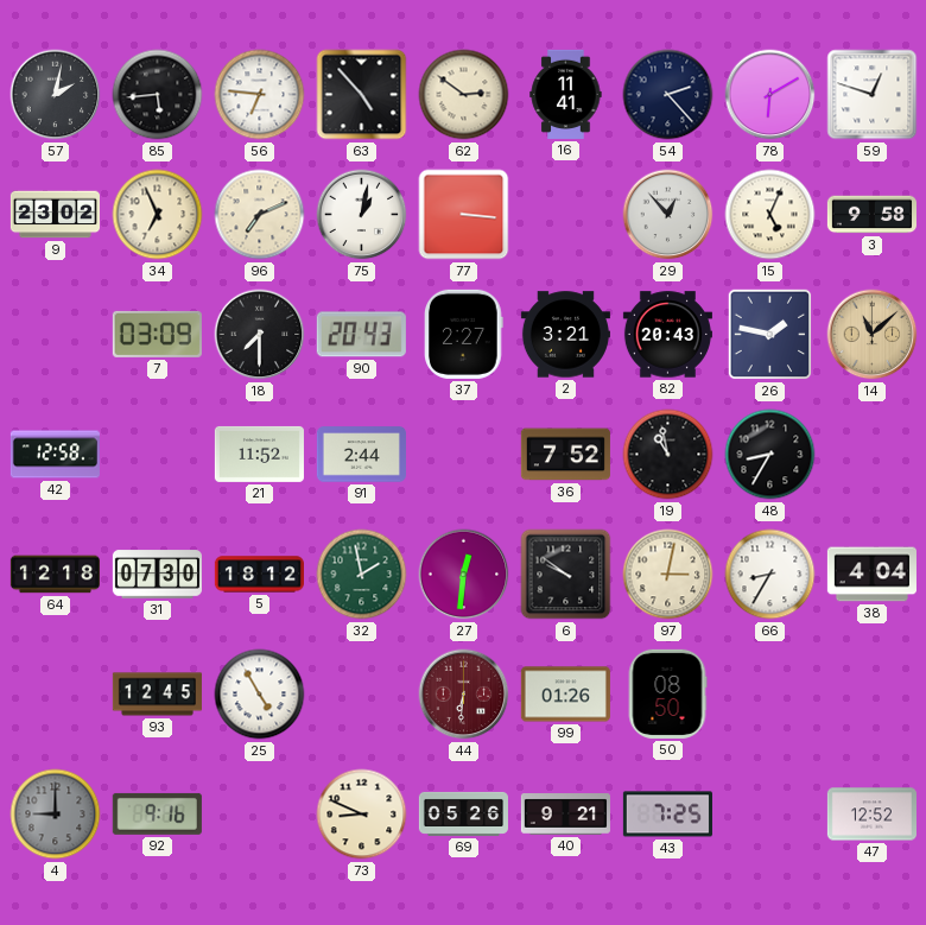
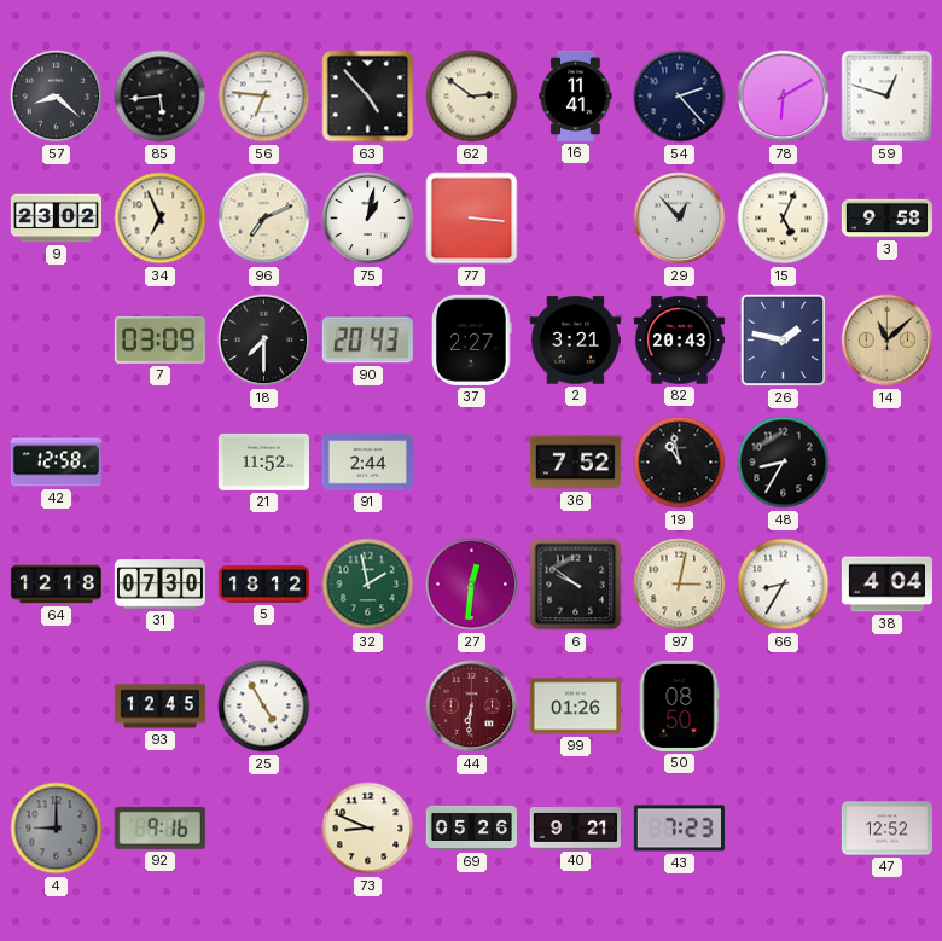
57: 2:02 -> 8:22 (57, 97)
43: 7:25 -> 7:23 (679, 829)
